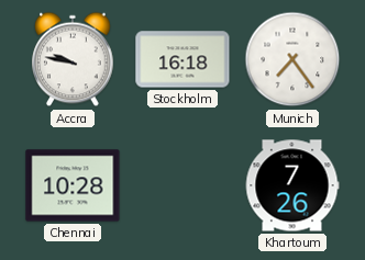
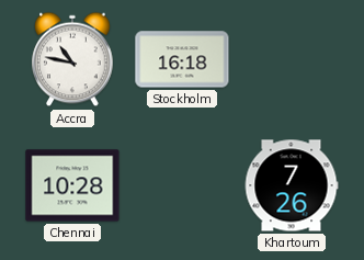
Accra: 9:47 -> 10:47 (72, 59)
Munich: 7:24 -> none (292, 59)
